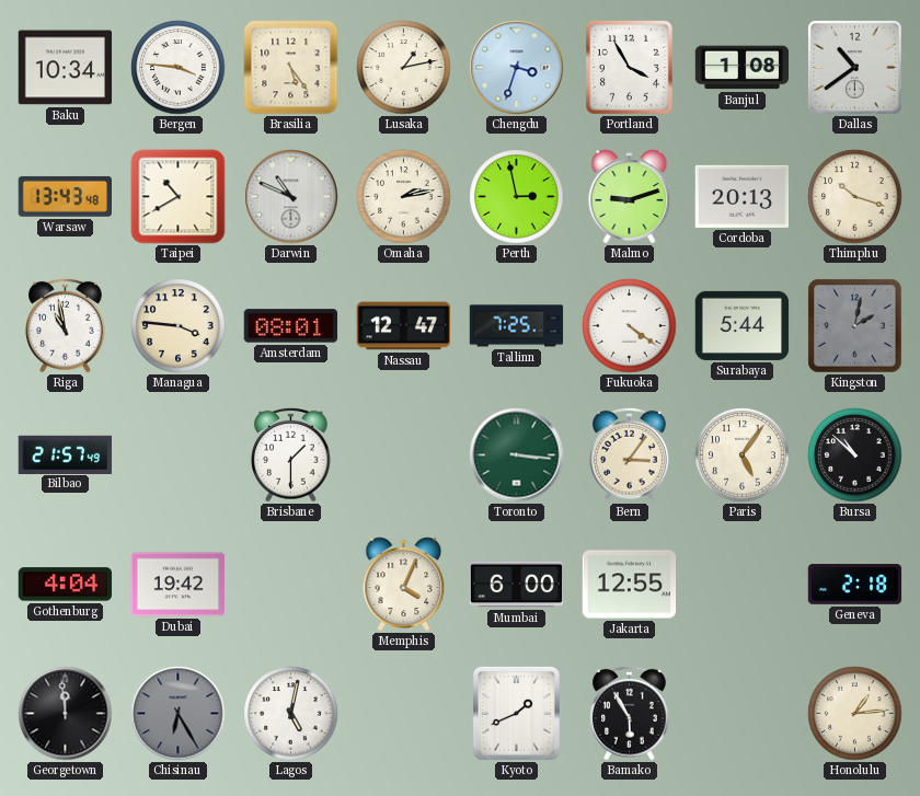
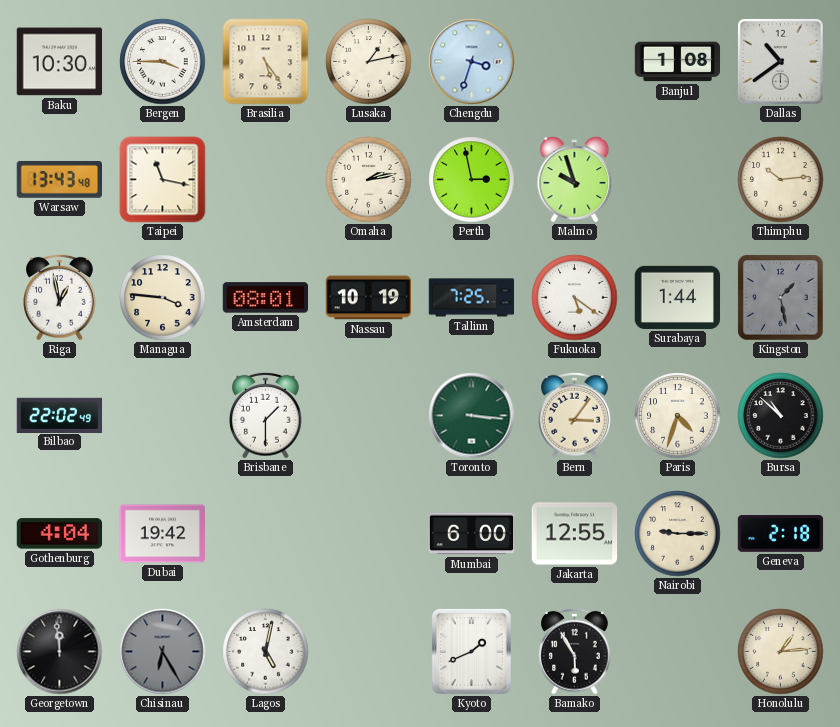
Baku: 10:34 -> 10:30 (60, 62)
Bergen: 3:46 -> 3:45 (163, 62)
Portland: 3:55 -> none (629, 67)
Taipei: 10:40 -> 11:17 (163, 180)
Darwin: 10:49 -> none (291, 197)
Malmo: 9:12 -> 9:57 (575, 180)
Cordoba: 20:13 -> none (743, 196)
Thimphu: 10:18 -> 10:14 (781, 180)
Riga: 10:58 -> 12:58 (60, 297)
Nassau: 12:47 -> 10:19 (369, 298)
Fukuoka: 4:21 -> 5:21 (575, 298)
Surabaya: 5:44 -> 1:44 (678, 297)
Kingston: 2:02 -> 1:28 (781, 298)
Bilbao: 21:57 -> 22:02 (60, 415)
Paris: 5:06 -> 4:33 (678, 416)
Memphis: 4:04 -> none (404, 585)
Nairobi: none -> 9:15 (678, 534)
